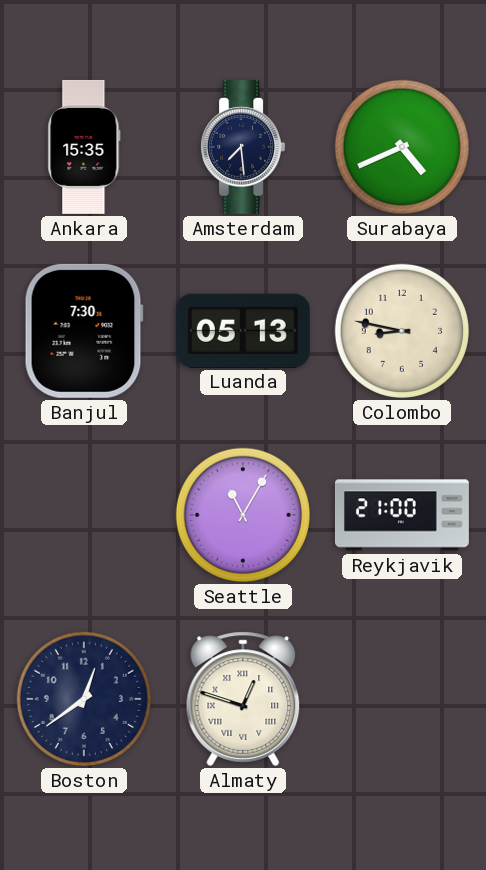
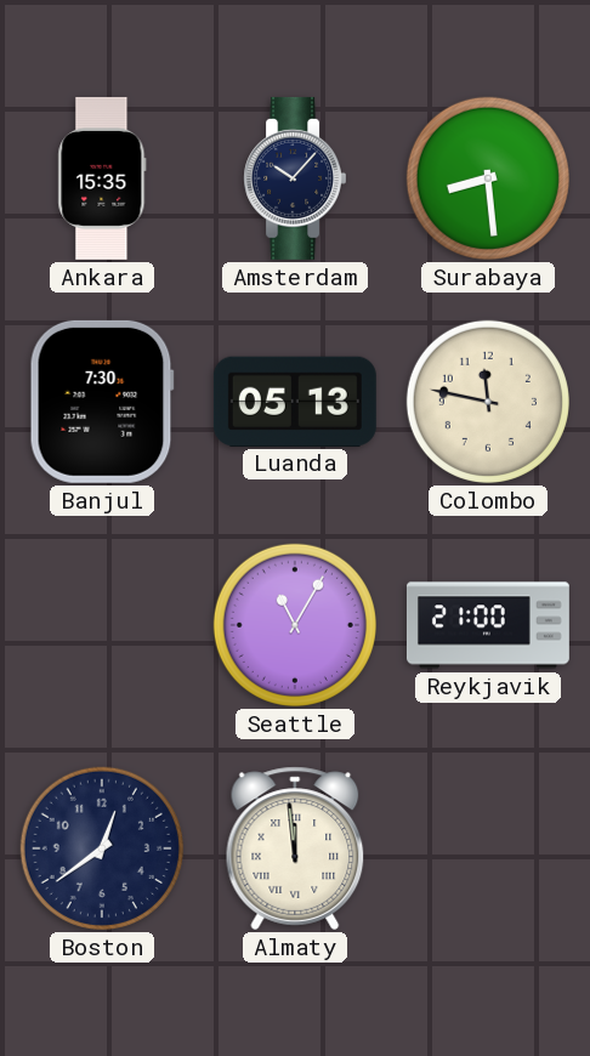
Amsterdam: 7:29 -> 10:07 (294, 178)
Surabaya: 4:41 -> 8:29 (488, 178)
Colombo: 8:47 -> 11:47 (488, 402)
Almaty: 12:48 -> 11:59 (295, 848)
